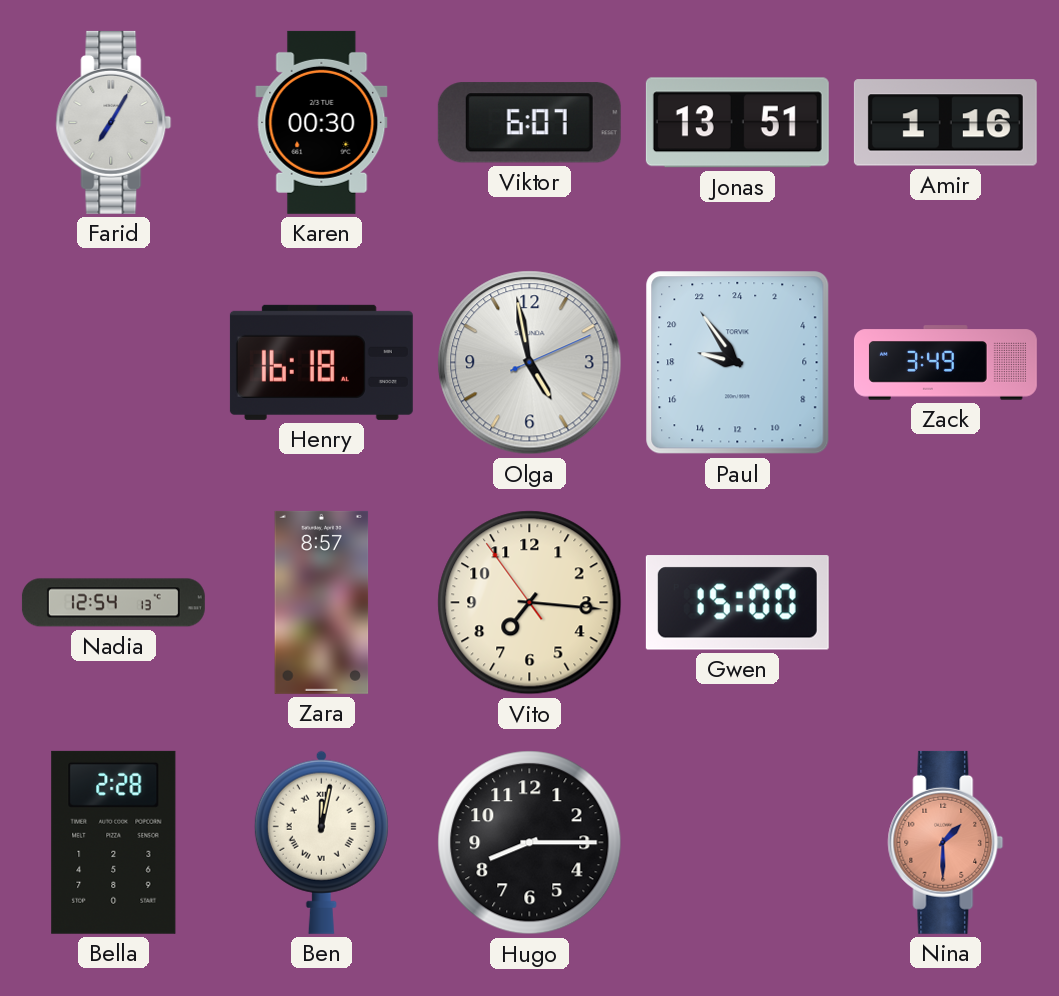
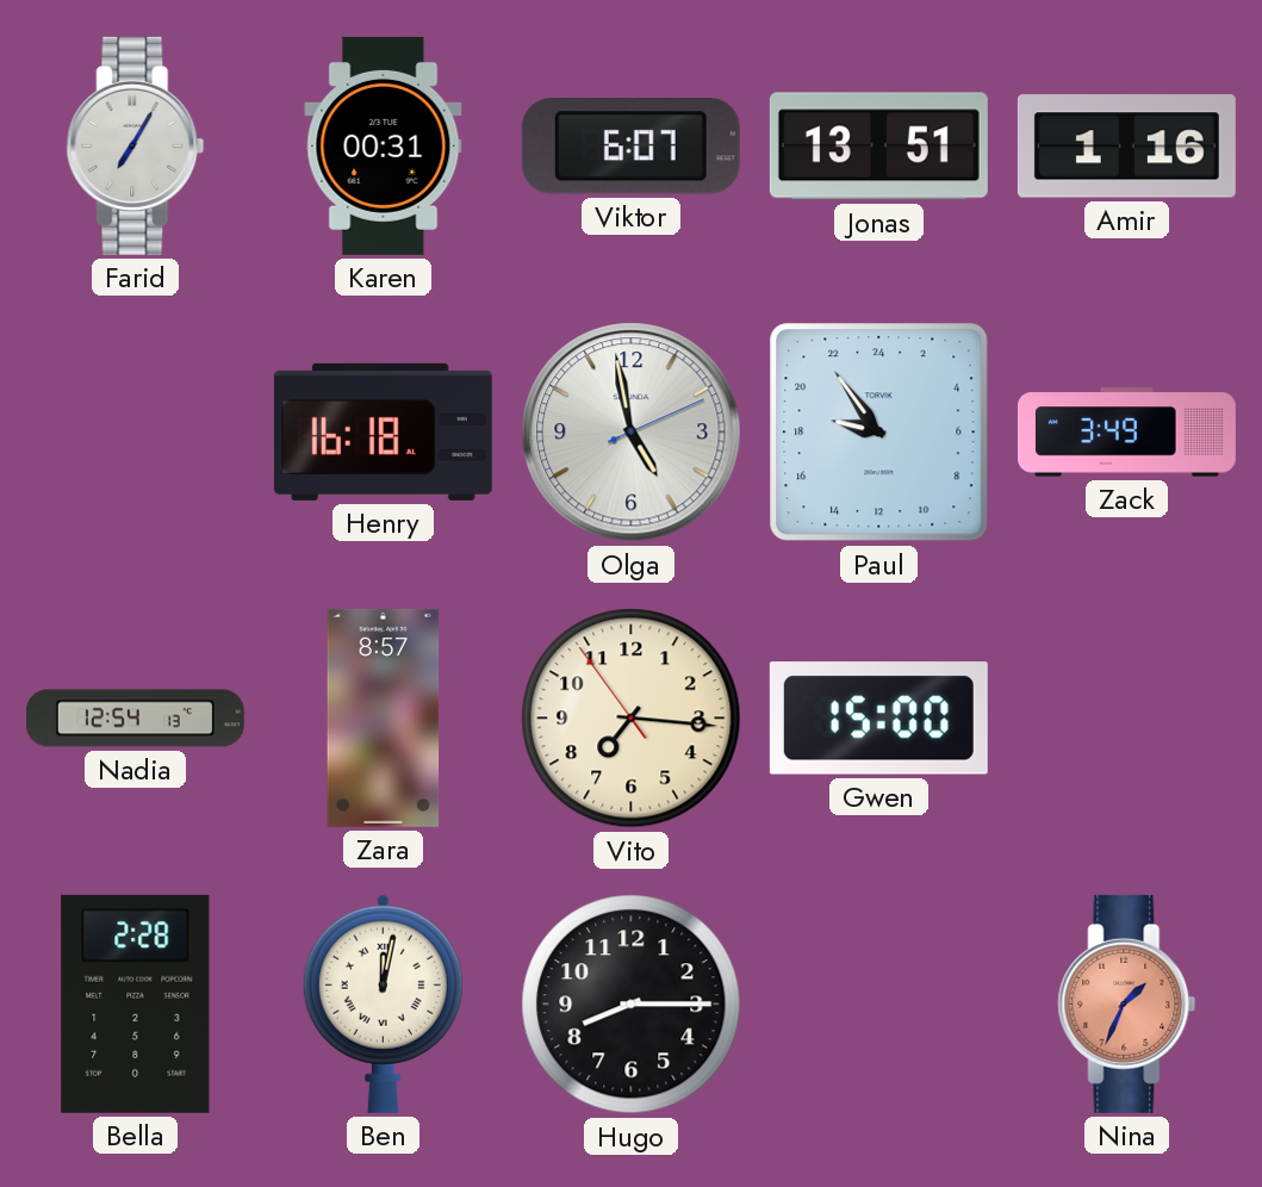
Karen: 00:30 -> 00:31 (384, 145)
Nina: 1:30 -> 1:34 (1127, 1003)
